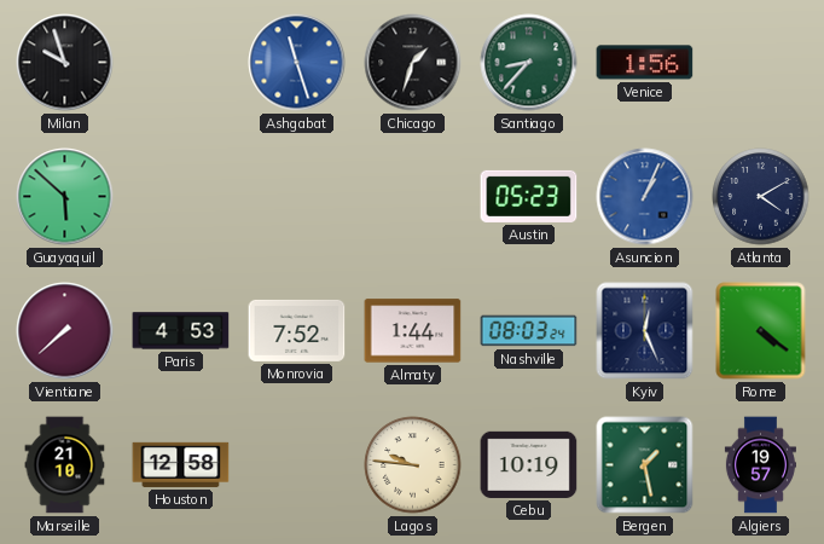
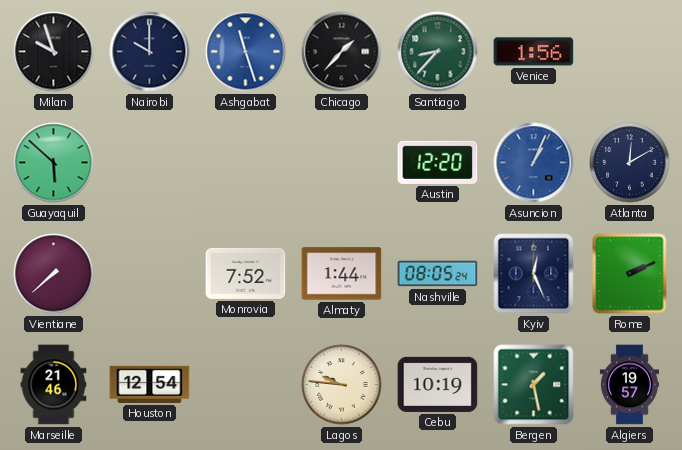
Nairobi: none -> 10:00 (150, 52)
Chicago: 1:33 -> 1:37 (342, 52)
Austin: 05:23 -> 12:20 (438, 162)
Atlanta: 4:10 -> 12:10 (630, 163)
Paris: 4:53 -> none (181, 331)
Nashville: 08:03 -> 08:05 (438, 274)
Rome: 4:21 -> 2:11 (630, 274)
Marseille: 21:10 -> 21:46 (54, 385)
Houston: 12:58 -> 12:54 (150, 384)
